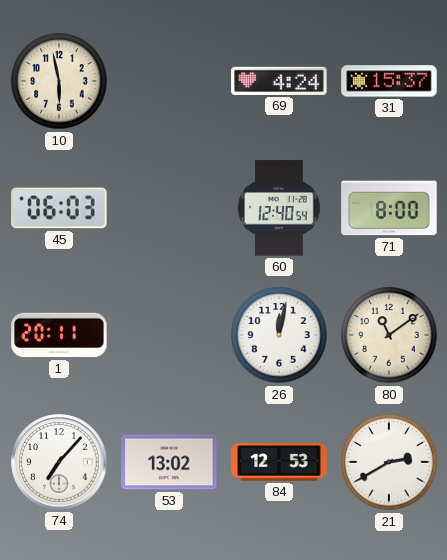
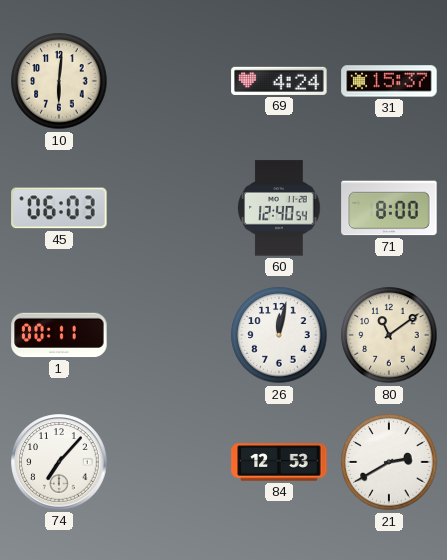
10: 5:58 -> 6:01 (59, 81)
1: 20:11 -> 00:11 (59, 335)
53: 13:02 -> none (169, 462)
